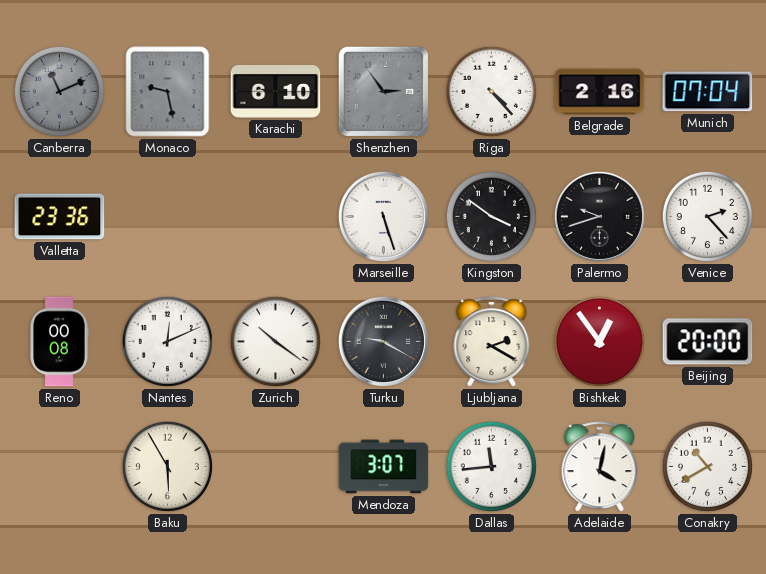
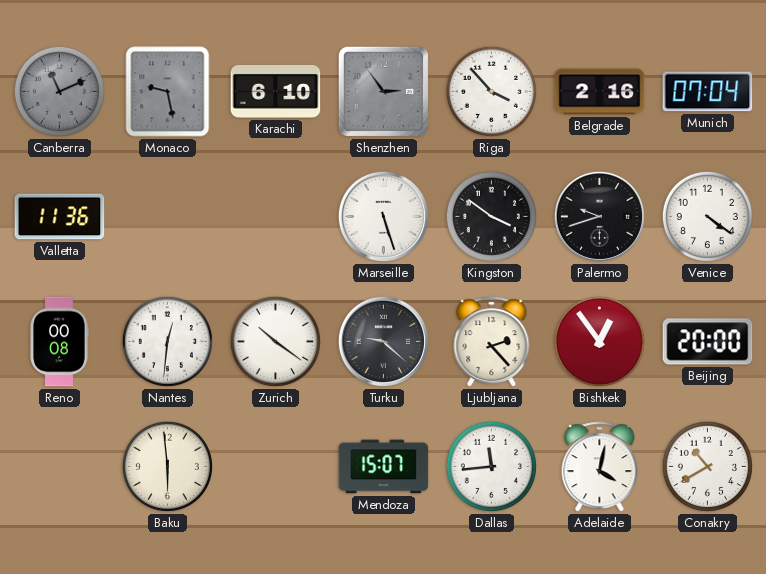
Riga: 4:23 -> 3:53 (491, 91)
Valletta: 23:36 -> 11:36 (60, 217)
Venice: 2:23 -> 4:21 (707, 216)
Nantes: 12:11 -> 12:31 (167, 341)
Turku: 9:20 -> 9:22 (383, 341)
Ljubljana: 2:20 -> 2:23 (492, 342)
Baku: 5:55 -> 5:59 (167, 466)
Mendoza: 3:07 -> 15:07 (384, 467)
